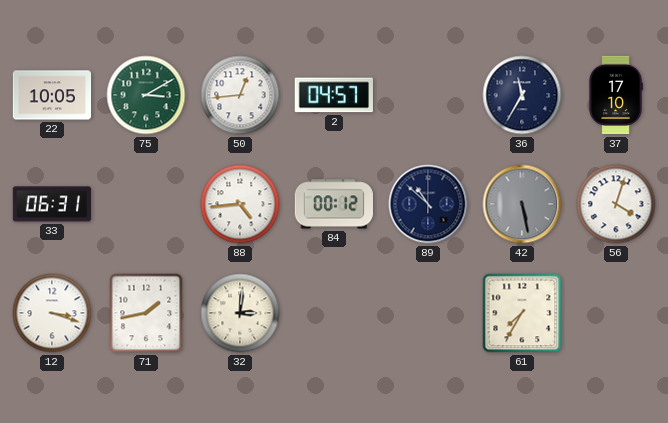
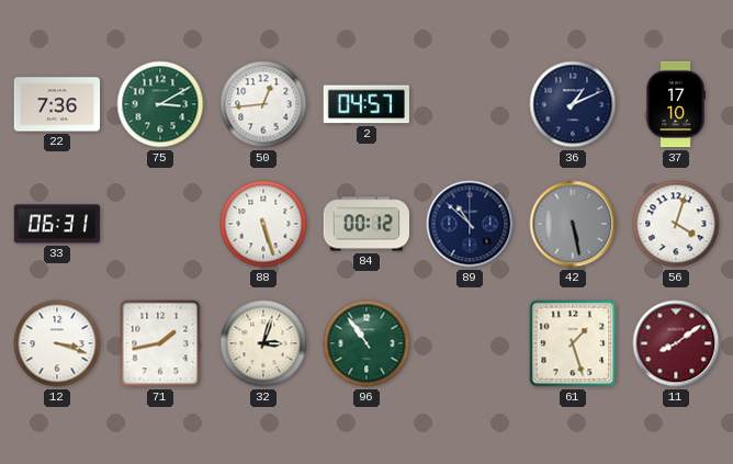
22: 10:05 -> 7:36 (57, 104)
36: 11:35 -> 1:11 (573, 104)
88: 4:44 -> 5:27 (263, 224)
32: 3:01 -> 3:03 (263, 343)
96: none -> 10:54 (366, 343)
61: 7:35 -> 1:27 (573, 343)
11: none -> 8:09 (676, 343)
